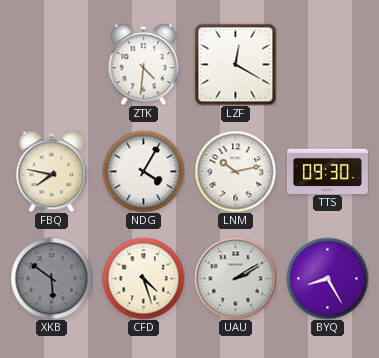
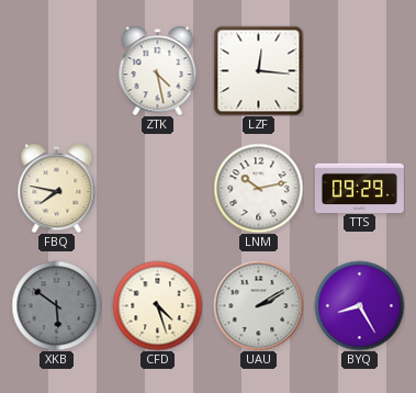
ZTK: 4:31 -> 4:28 (158, 70)
LZF: 12:20 -> 12:16 (258, 70)
NDG: 4:05 -> none (143, 171)
TTS: 09:30 -> 09:29 (359, 188)
